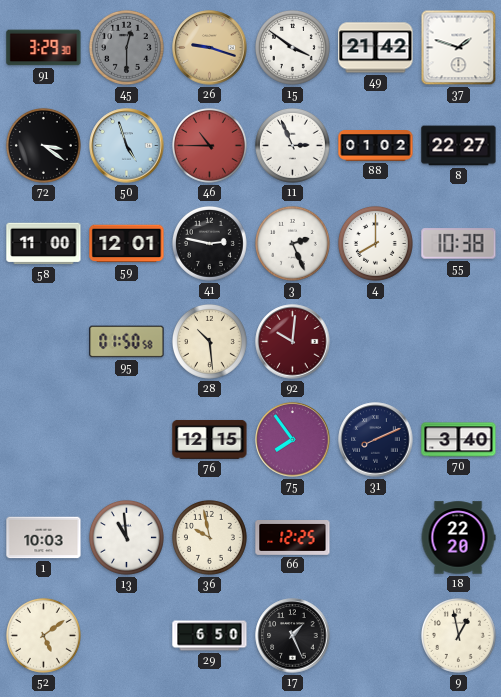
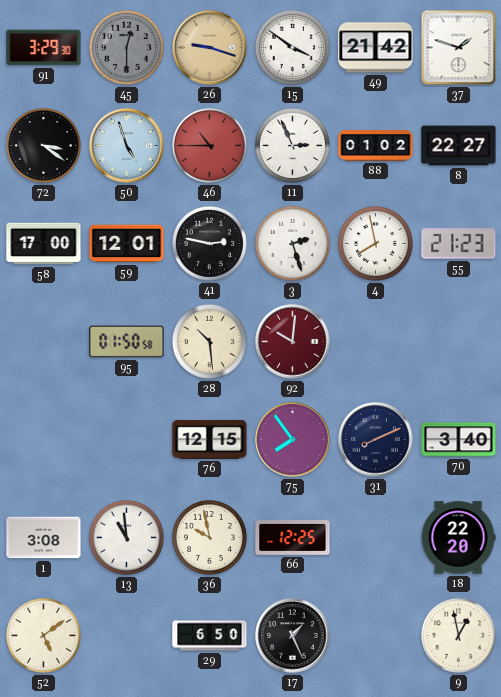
58: 11:00 -> 17:00 (44, 244)
3: 2:26 -> 2:27 (292, 243)
4: 8:00 -> 7:58 (375, 243)
55: 10:38 -> 21:23 (459, 244)
1: 10:03 -> 3:08 (44, 538)
